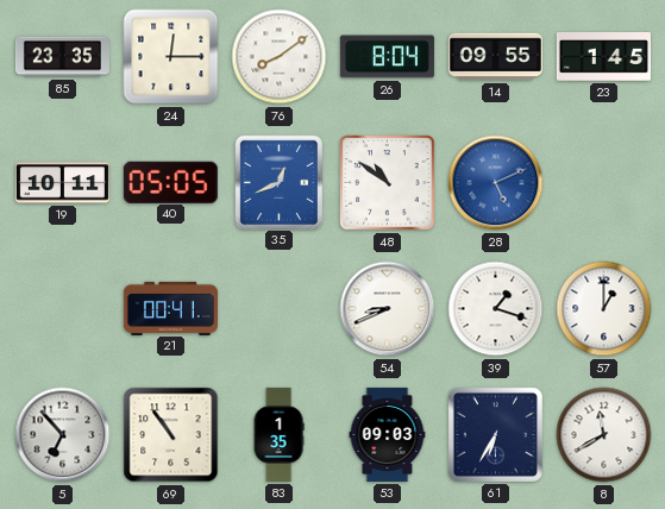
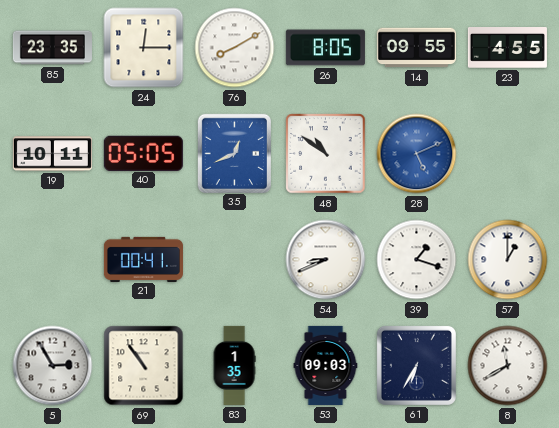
76: 8:09 -> 8:10 (235, 48)
26: 8:04 -> 8:05 (325, 48)
23: 1:45 -> 4:55 (507, 48)
5: 6:53 -> 2:55 (53, 366)
